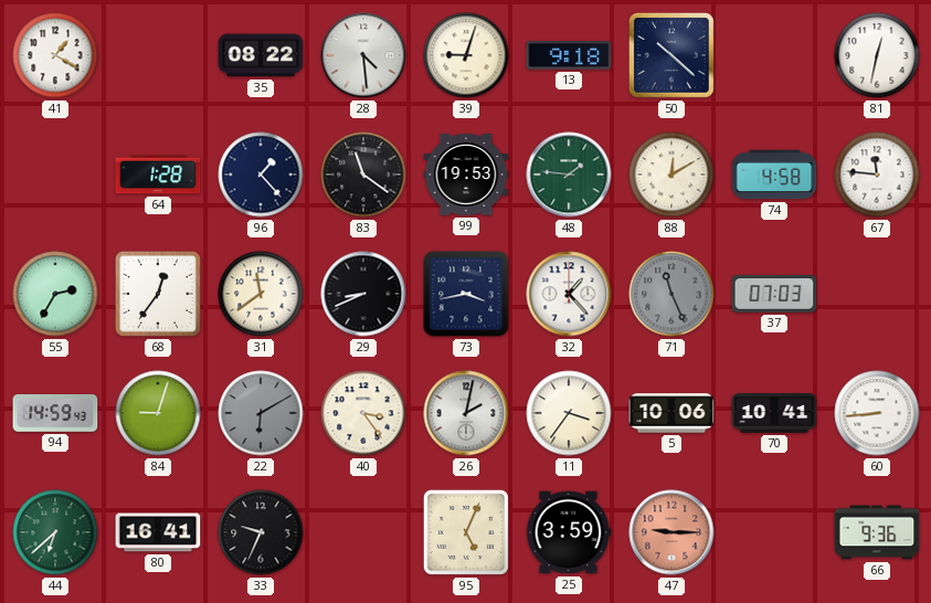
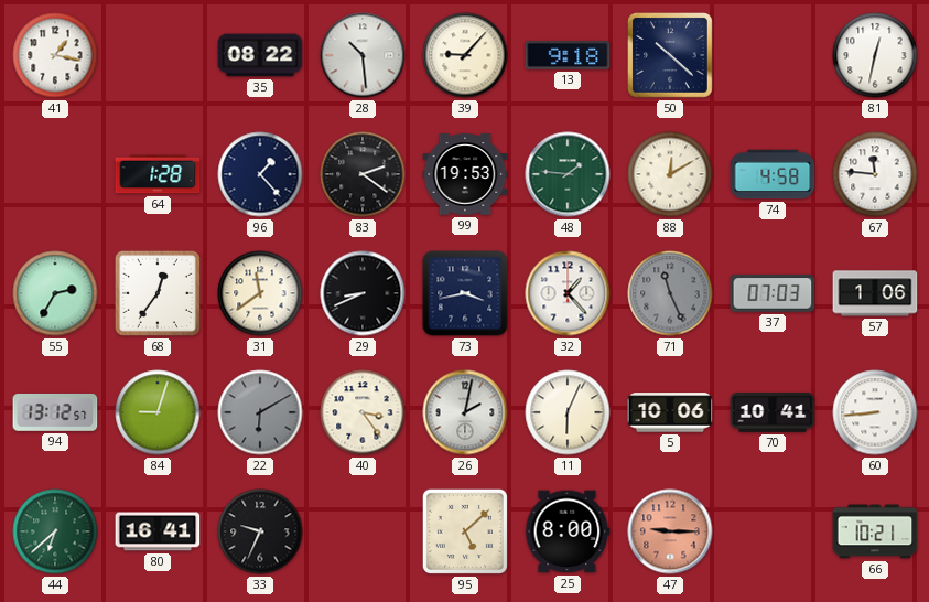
41: 1:20 -> 1:17 (55, 55)
28: 4:29 -> 10:29 (363, 55)
39: 9:03 -> 9:07 (465, 55)
83: 11:21 -> 2:21 (363, 174)
57: none -> 1:06 (875, 293)
94: 14:59 -> 13:12 (55, 412)
11: 3:36 -> 6:04 (568, 412)
95: 5:04 -> 5:08 (465, 531)
25: 3:59 -> 8:00 (568, 531)
66: 9:36 -> 10:21 (875, 531)
